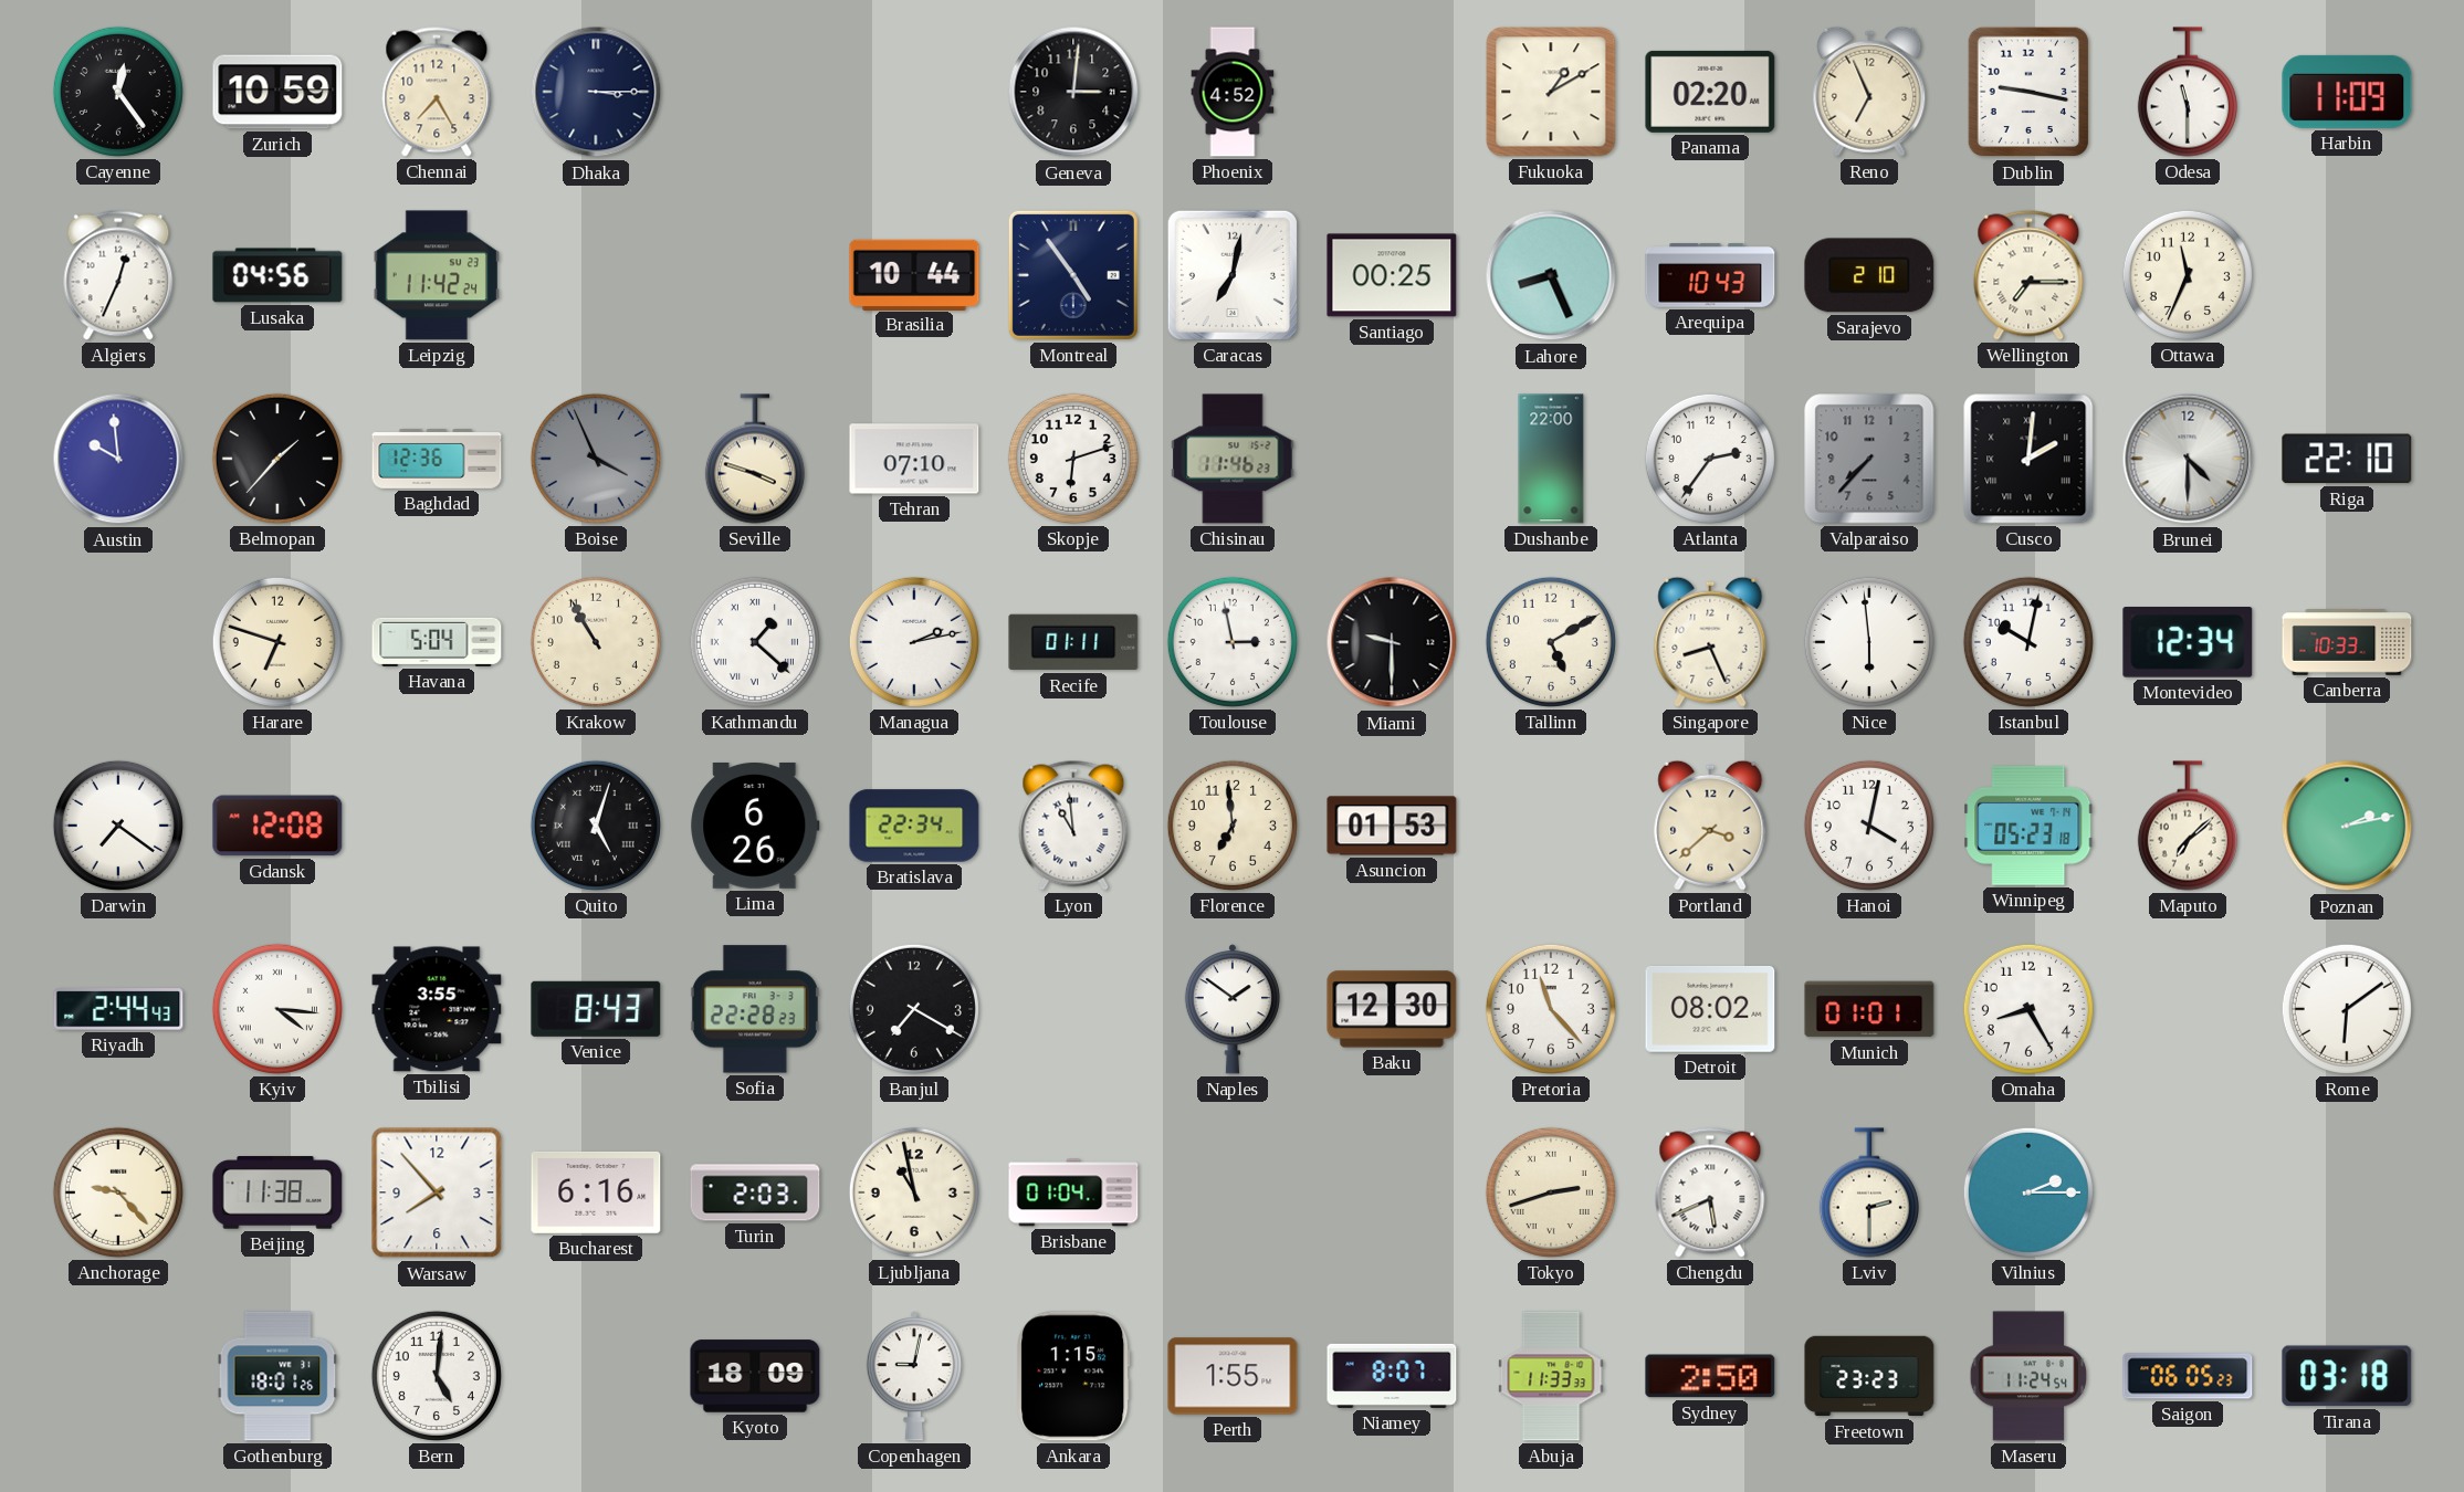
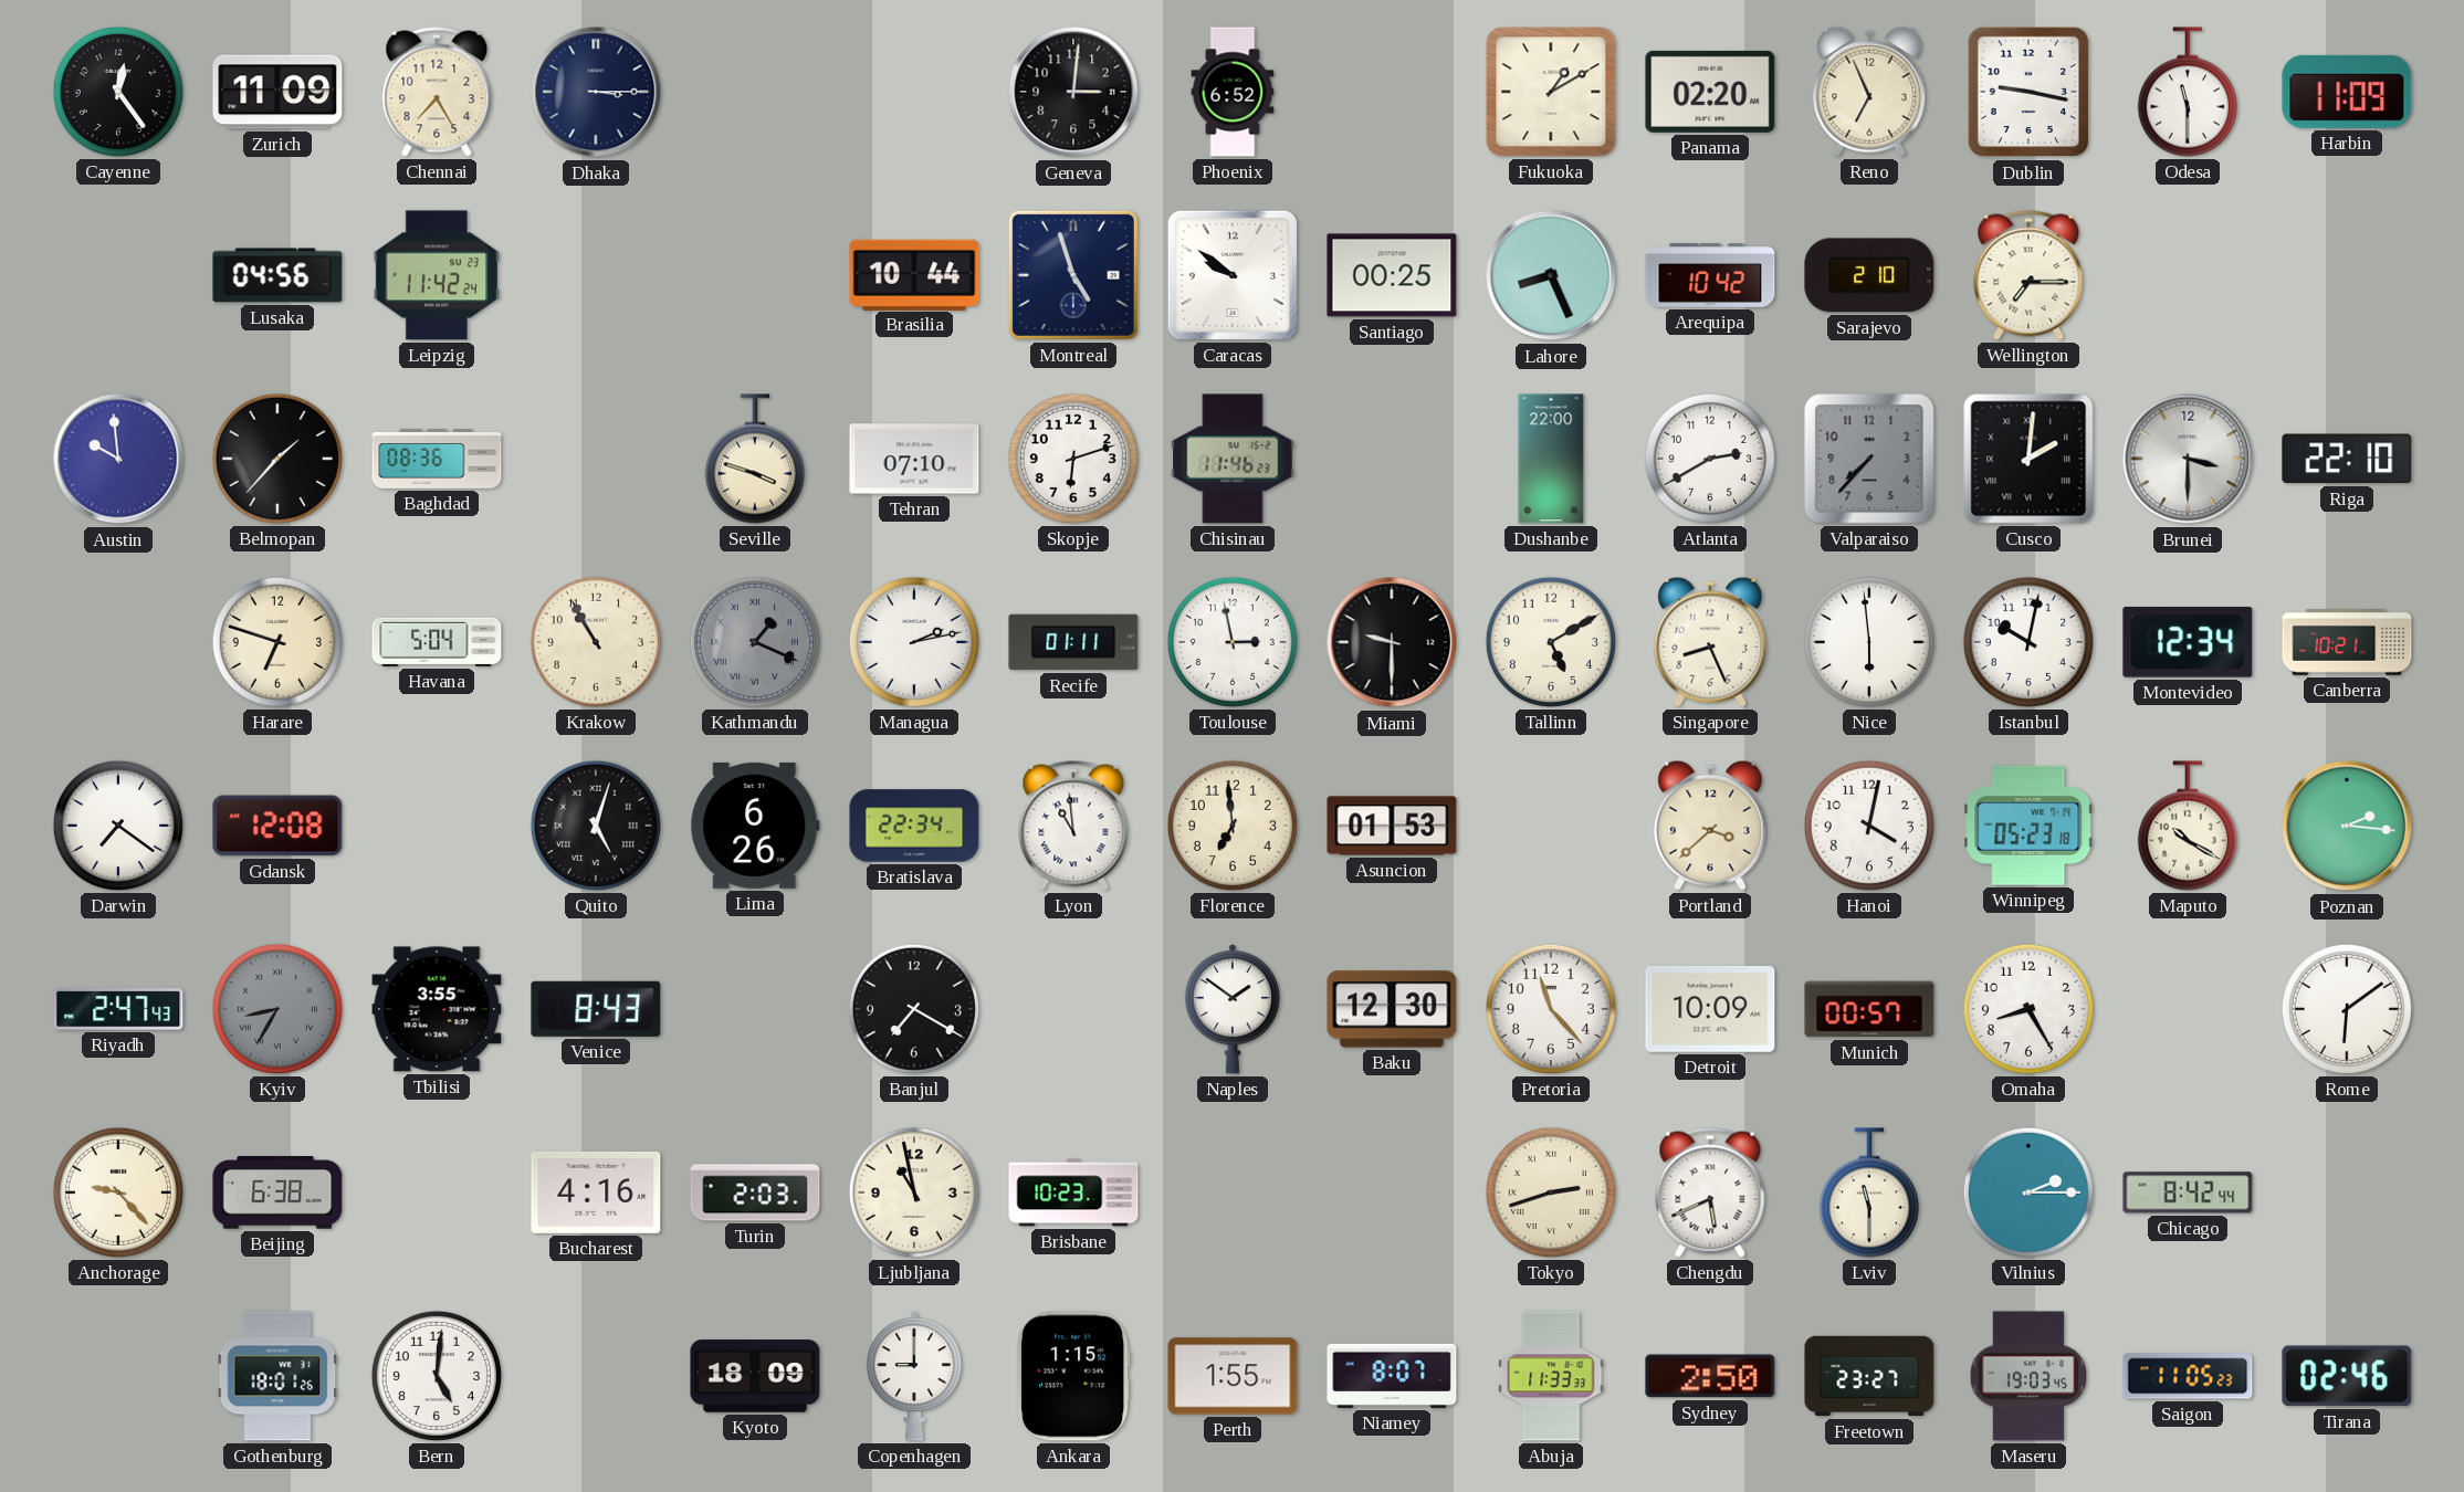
Zurich: 10:59 -> 11:09 (277, 92)
Phoenix: 4:52 -> 6:52 (1233, 92)
Algiers: 12:34 -> none (118, 275)
Montreal: 4:54 -> 4:57 (1073, 275)
Caracas: 7:02 -> 9:51 (1233, 275)
Arequipa: 10:43 -> 10:42 (1710, 275)
Ottawa: 11:34 -> none (2188, 275)
Baghdad: 12:36 -> 08:36 (437, 459)
Boise: 3:56 -> none (596, 459)
Atlanta: 2:36 -> 2:40 (1710, 459)
Brunei: 4:30 -> 3:30 (2188, 459)
Kathmandu: 1:22 -> 1:19 (755, 642)
Kathmandu dial: white -> grey (755, 642)
Canberra: 10:33 -> 10:21 (2347, 643)
Maputo: 7:08 -> 10:20 (2188, 826)
Poznan: 2:13 -> 2:16 (2347, 826)
Riyadh: 2:44 -> 2:47 (118, 1009)
Kyiv: 4:16 -> 8:35 (277, 1009)
Kyiv dial: white -> grey (277, 1009)
Sofia: 22:28 -> none (755, 1009)
Detroit: 08:02 -> 10:09 (1710, 1009)
Munich: 01:01 -> 00:57 (1869, 1009)
Beijing: 11:38 -> 6:38 (277, 1192)
Warsaw: 7:53 -> none (437, 1192)
Bucharest: 6:16 -> 4:16 (596, 1192)
Brisbane: 01:04 -> 10:23 (1073, 1192)
Lviv: 2:30 -> 11:30 (1869, 1192)
Chicago: none -> 8:42 (2188, 1192)
Copenhagen: 9:02 -> 9:00 (914, 1376)
Freetown: 23:23 -> 23:27 (1869, 1376)
Maseru: 11:24 -> 19:03 (2028, 1376)
Saigon: 06:05 -> 11:05 (2188, 1376)
Tirana: 03:18 -> 02:46 (2347, 1376)
